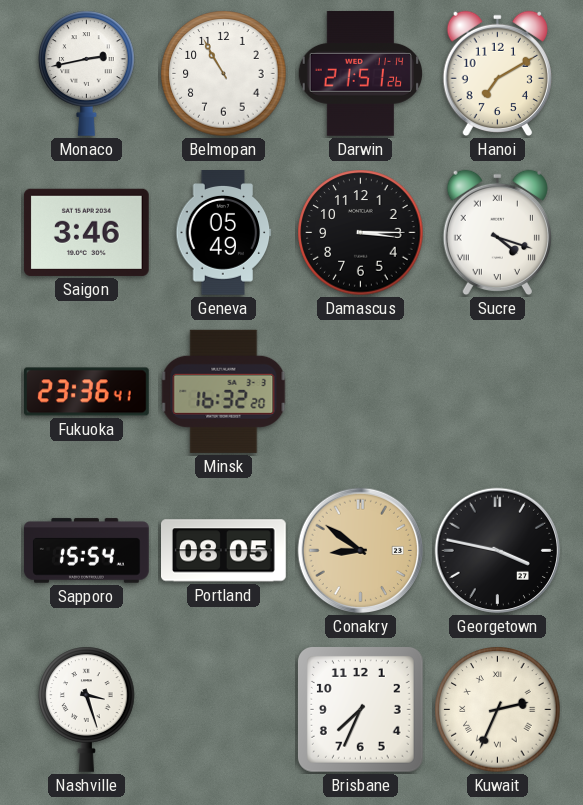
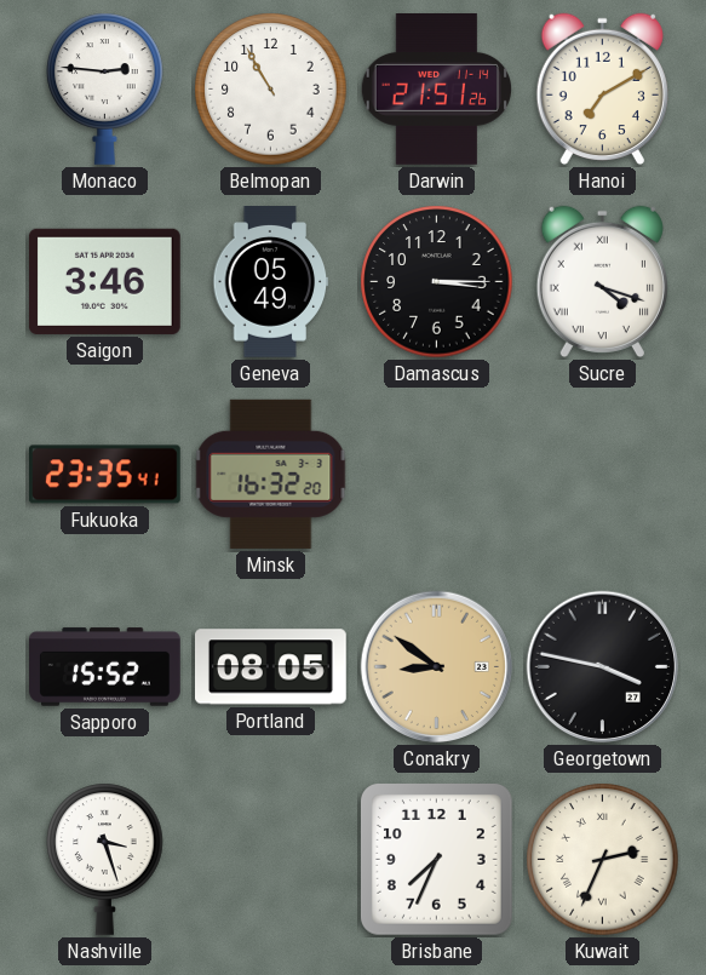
Monaco: 2:43 -> 2:46 (105, 88)
Fukuoka: 23:36 -> 23:35 (105, 475)
Sapporo: 15:54 -> 15:52 (105, 667)
